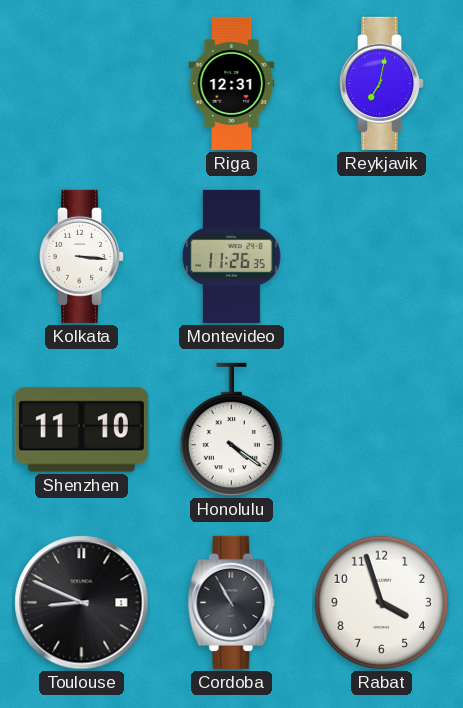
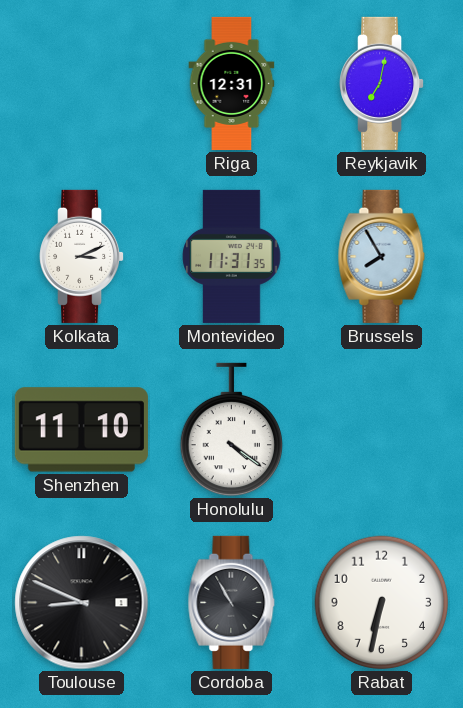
Kolkata: 3:16 -> 3:11 (82, 256)
Montevideo: 11:26 -> 11:31 (232, 256)
Brussels: none -> 7:55 (382, 256)
Rabat: 3:57 -> 6:32 (382, 603)
